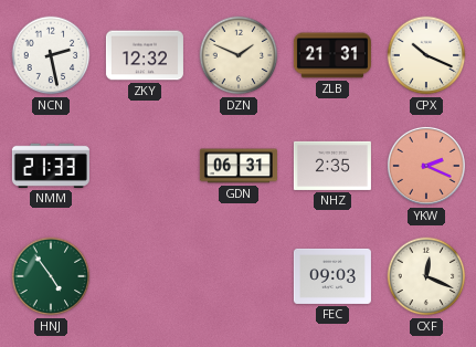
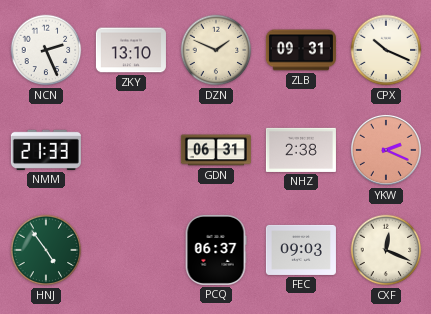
NCN: 2:28 -> 2:26 (46, 50)
ZKY: 12:32 -> 13:10 (131, 50)
ZLB: 21:31 -> 09:31 (301, 50)
NHZ: 2:35 -> 2:38 (301, 150)
PCQ: none -> 06:37 (216, 250)
